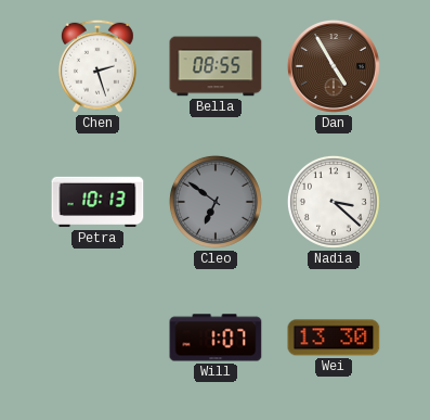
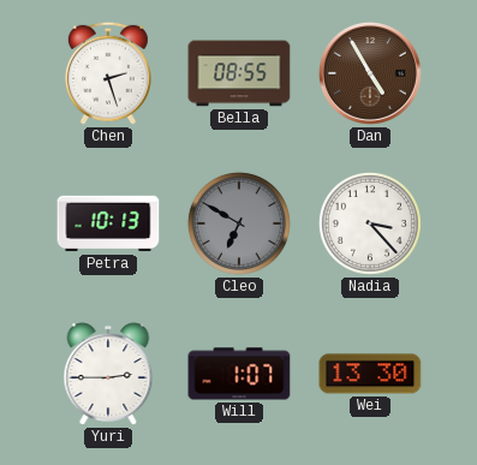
Cleo: 6:51 -> 6:50 (239, 223)
Nadia: 3:22 -> 3:23 (370, 223)
Yuri: none -> 2:45 (108, 374)
